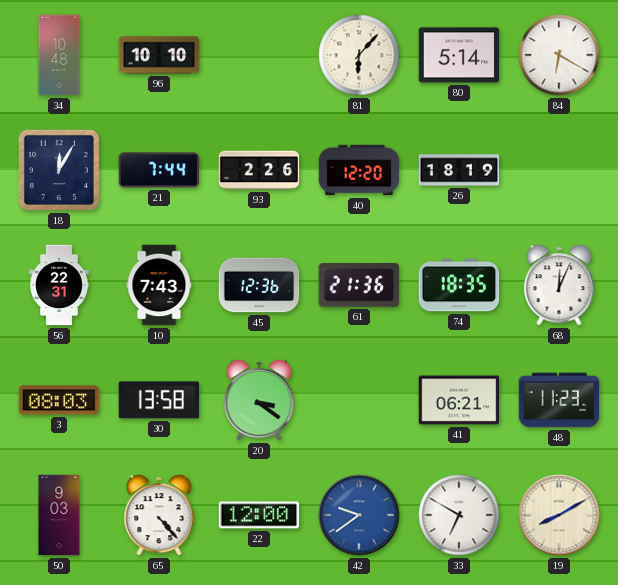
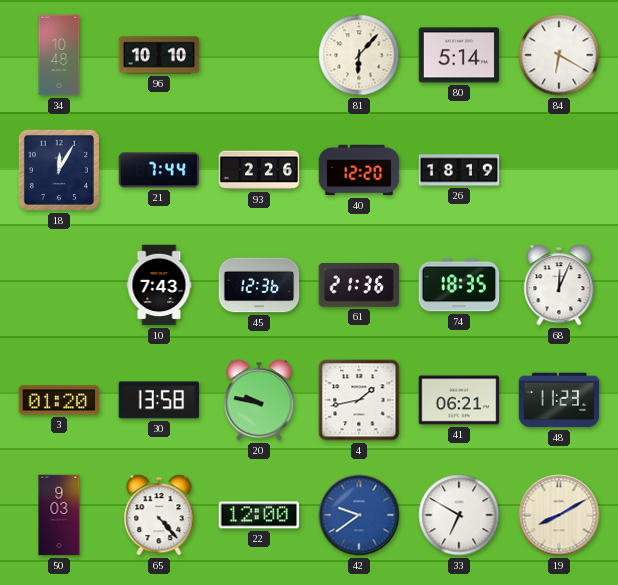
56: 22:31 -> none (59, 285)
3: 08:03 -> 01:20 (59, 400)
20: 3:21 -> 9:47 (259, 400)
4: none -> 1:43 (359, 400)
